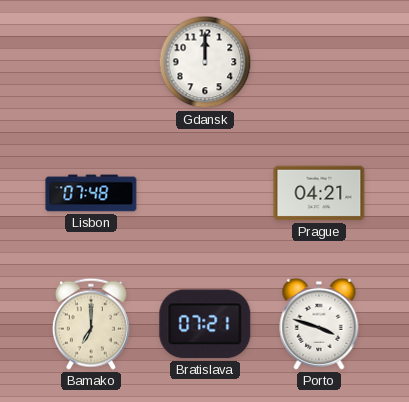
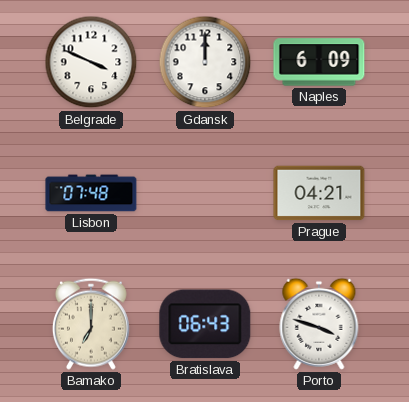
Belgrade: none -> 3:49 (91, 62)
Naples: none -> 6:09 (319, 62)
Bratislava: 07:21 -> 06:43 (205, 324)
